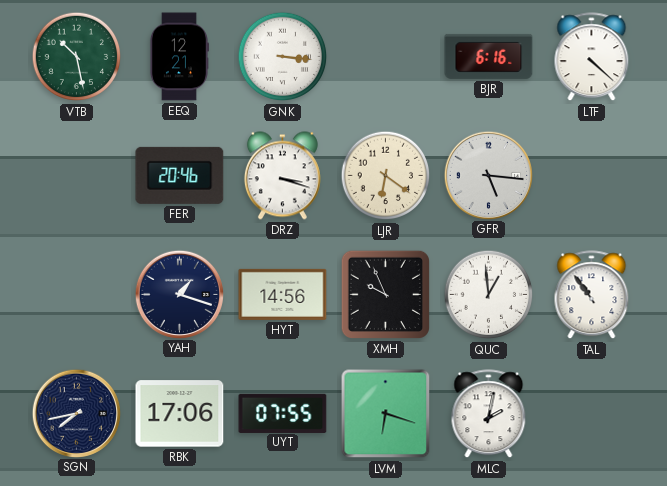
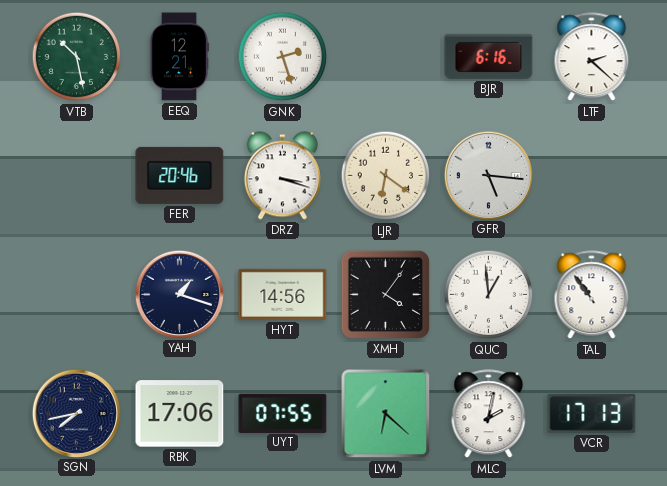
GNK: 3:16 -> 2:27 (283, 57)
LTF: 4:22 -> 2:22 (592, 57)
XMH: 9:56 -> 4:06 (385, 294)
LVM: 6:18 -> 6:22 (386, 414)
VCR: none -> 17:13 (592, 413)
